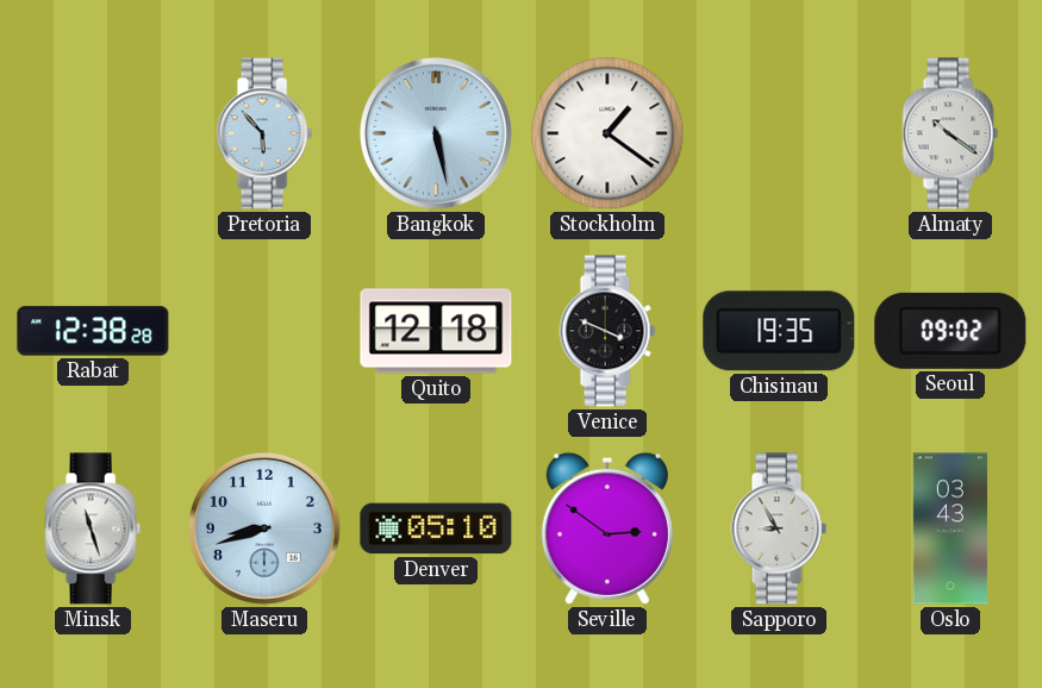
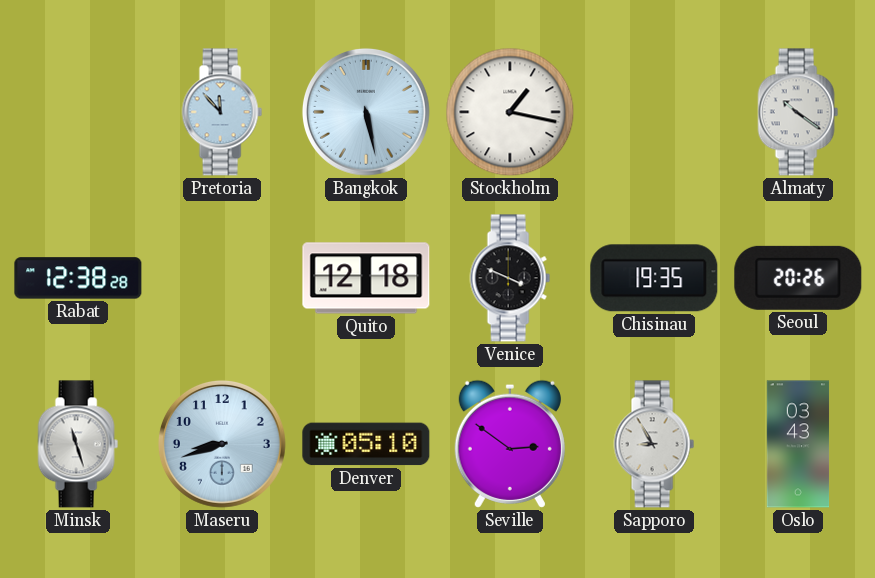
Pretoria: 5:53 -> 11:53 (222, 112)
Stockholm: 1:21 -> 1:17 (510, 112)
Seoul: 09:02 -> 20:26 (798, 278)
